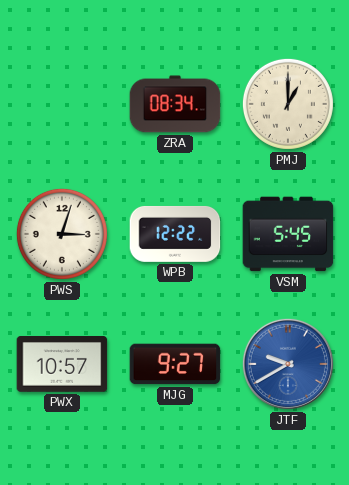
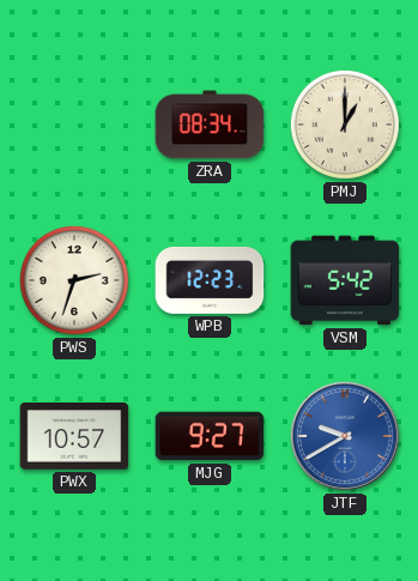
PWS: 3:03 -> 2:33 (74, 280)
WPB: 12:22 -> 12:23 (210, 280)
VSM: 5:45 -> 5:42 (345, 280)
